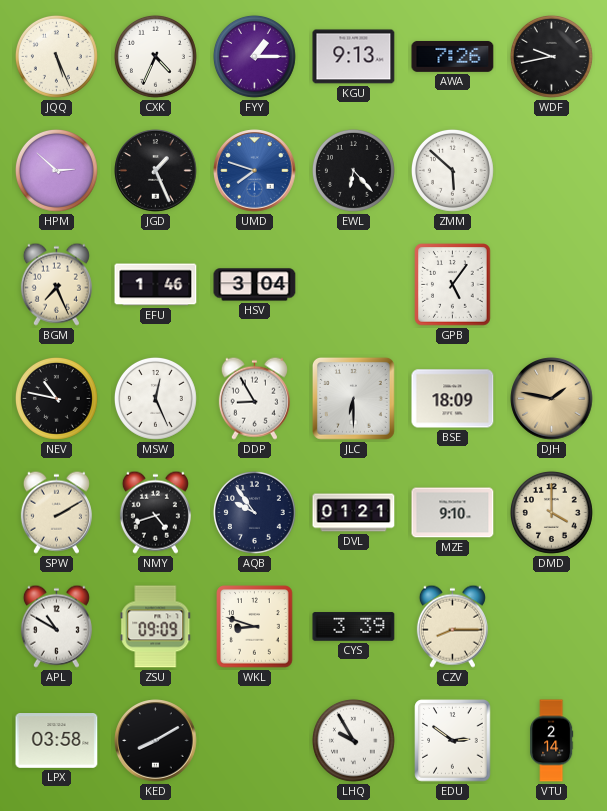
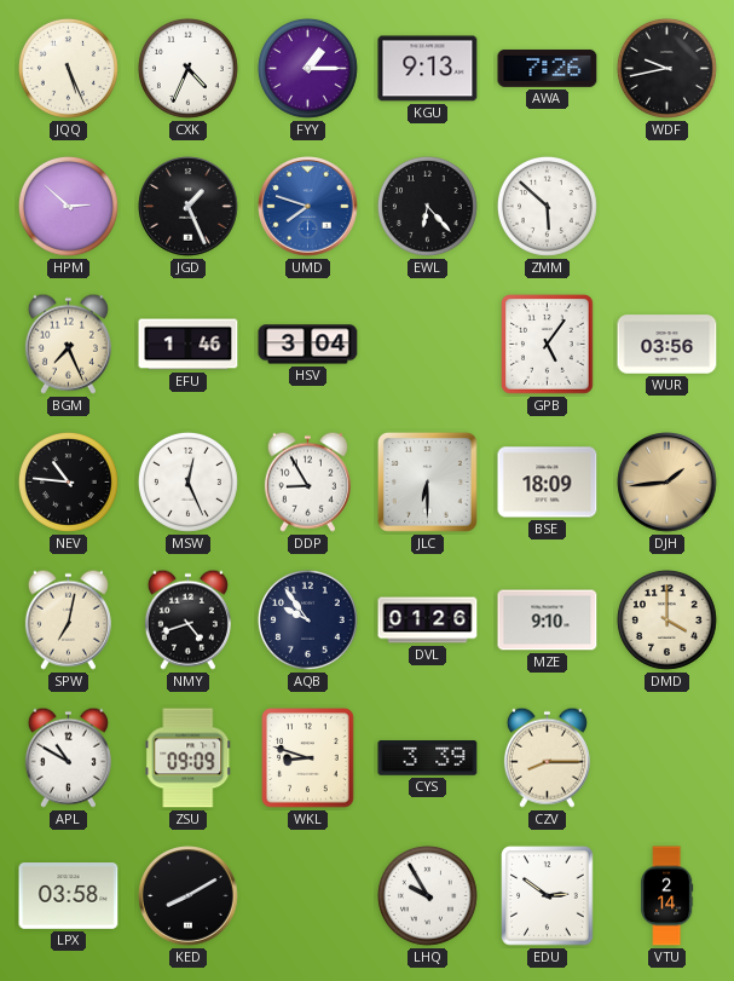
WUR: none -> 03:56 (667, 345)
NEV: 10:47 -> 10:46 (68, 481)
DJH: 1:47 -> 1:44 (667, 483)
SPW: 2:10 -> 7:02 (68, 619)
DVL: 01:21 -> 01:26 (428, 621)
